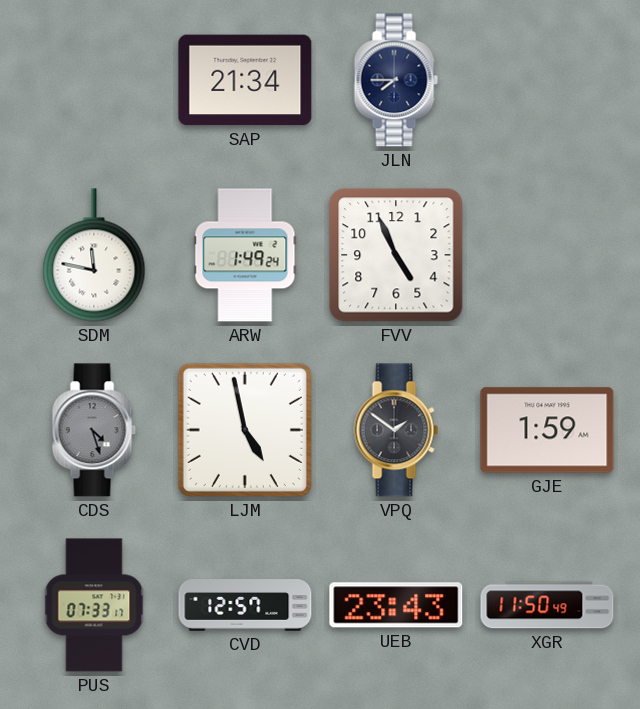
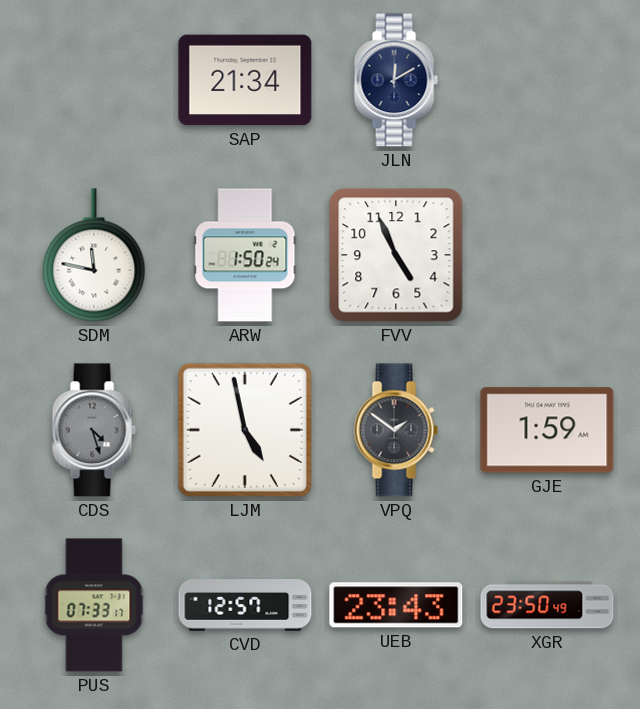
JLN: 7:45 -> 12:10 (396, 80)
ARW: 1:49 -> 1:50 (245, 255)
XGR: 11:50 -> 23:50 (547, 605)
